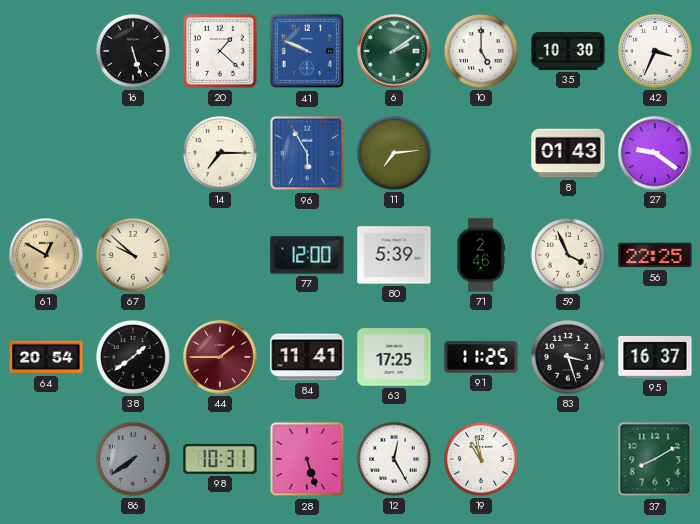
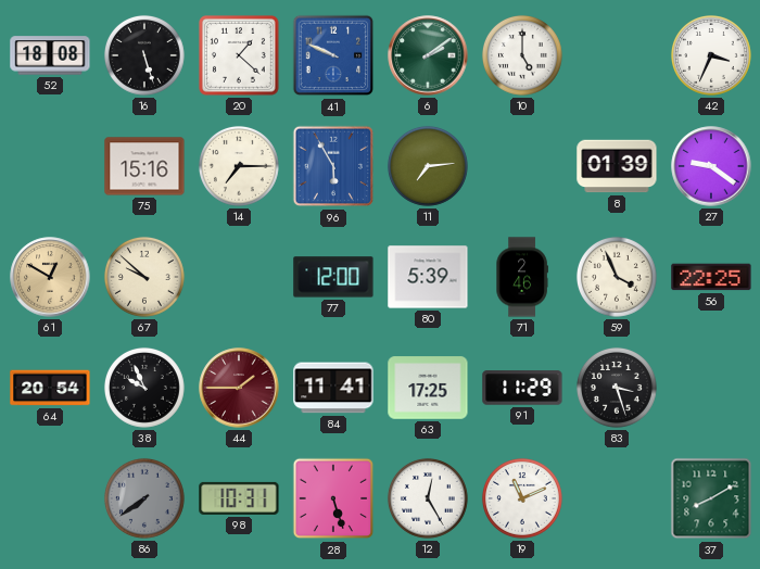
52: none -> 18:08 (50, 55)
35: 10:30 -> none (568, 51)
75: none -> 15:16 (144, 166)
8: 01:43 -> 01:39 (617, 166)
38: 1:39 -> 9:56 (144, 388)
91: 11:25 -> 11:29 (522, 388)
95: 16:37 -> none (655, 357)
19: 10:58 -> 11:11 (522, 498)
